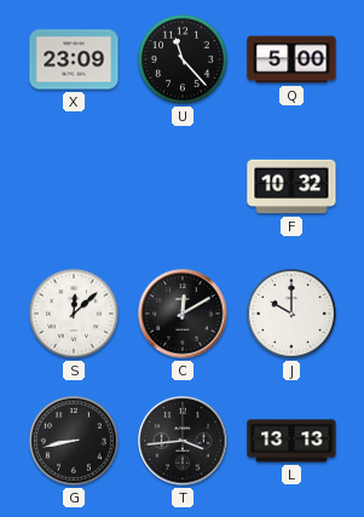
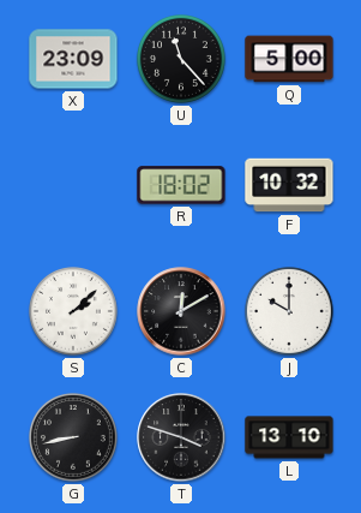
R: none -> 18:02 (181, 185)
S: 12:08 -> 2:08 (74, 312)
T: 3:44 -> 3:48 (181, 437)
L: 13:13 -> 13:10 (289, 437)
